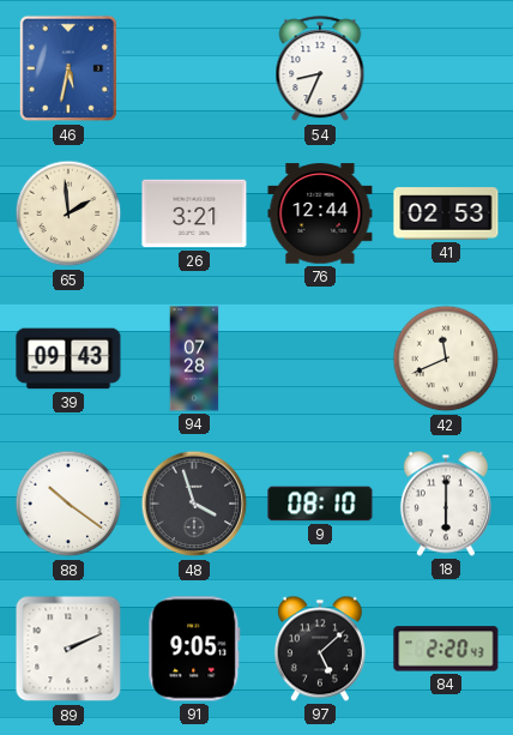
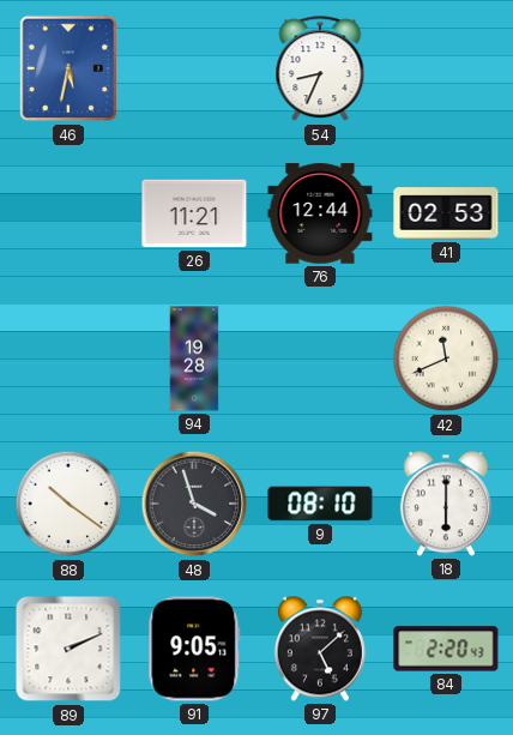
65: 1:59 -> none (68, 213)
26: 3:21 -> 11:21 (194, 213)
39: 09:43 -> none (68, 359)
94: 07:28 -> 19:28 (194, 359)
